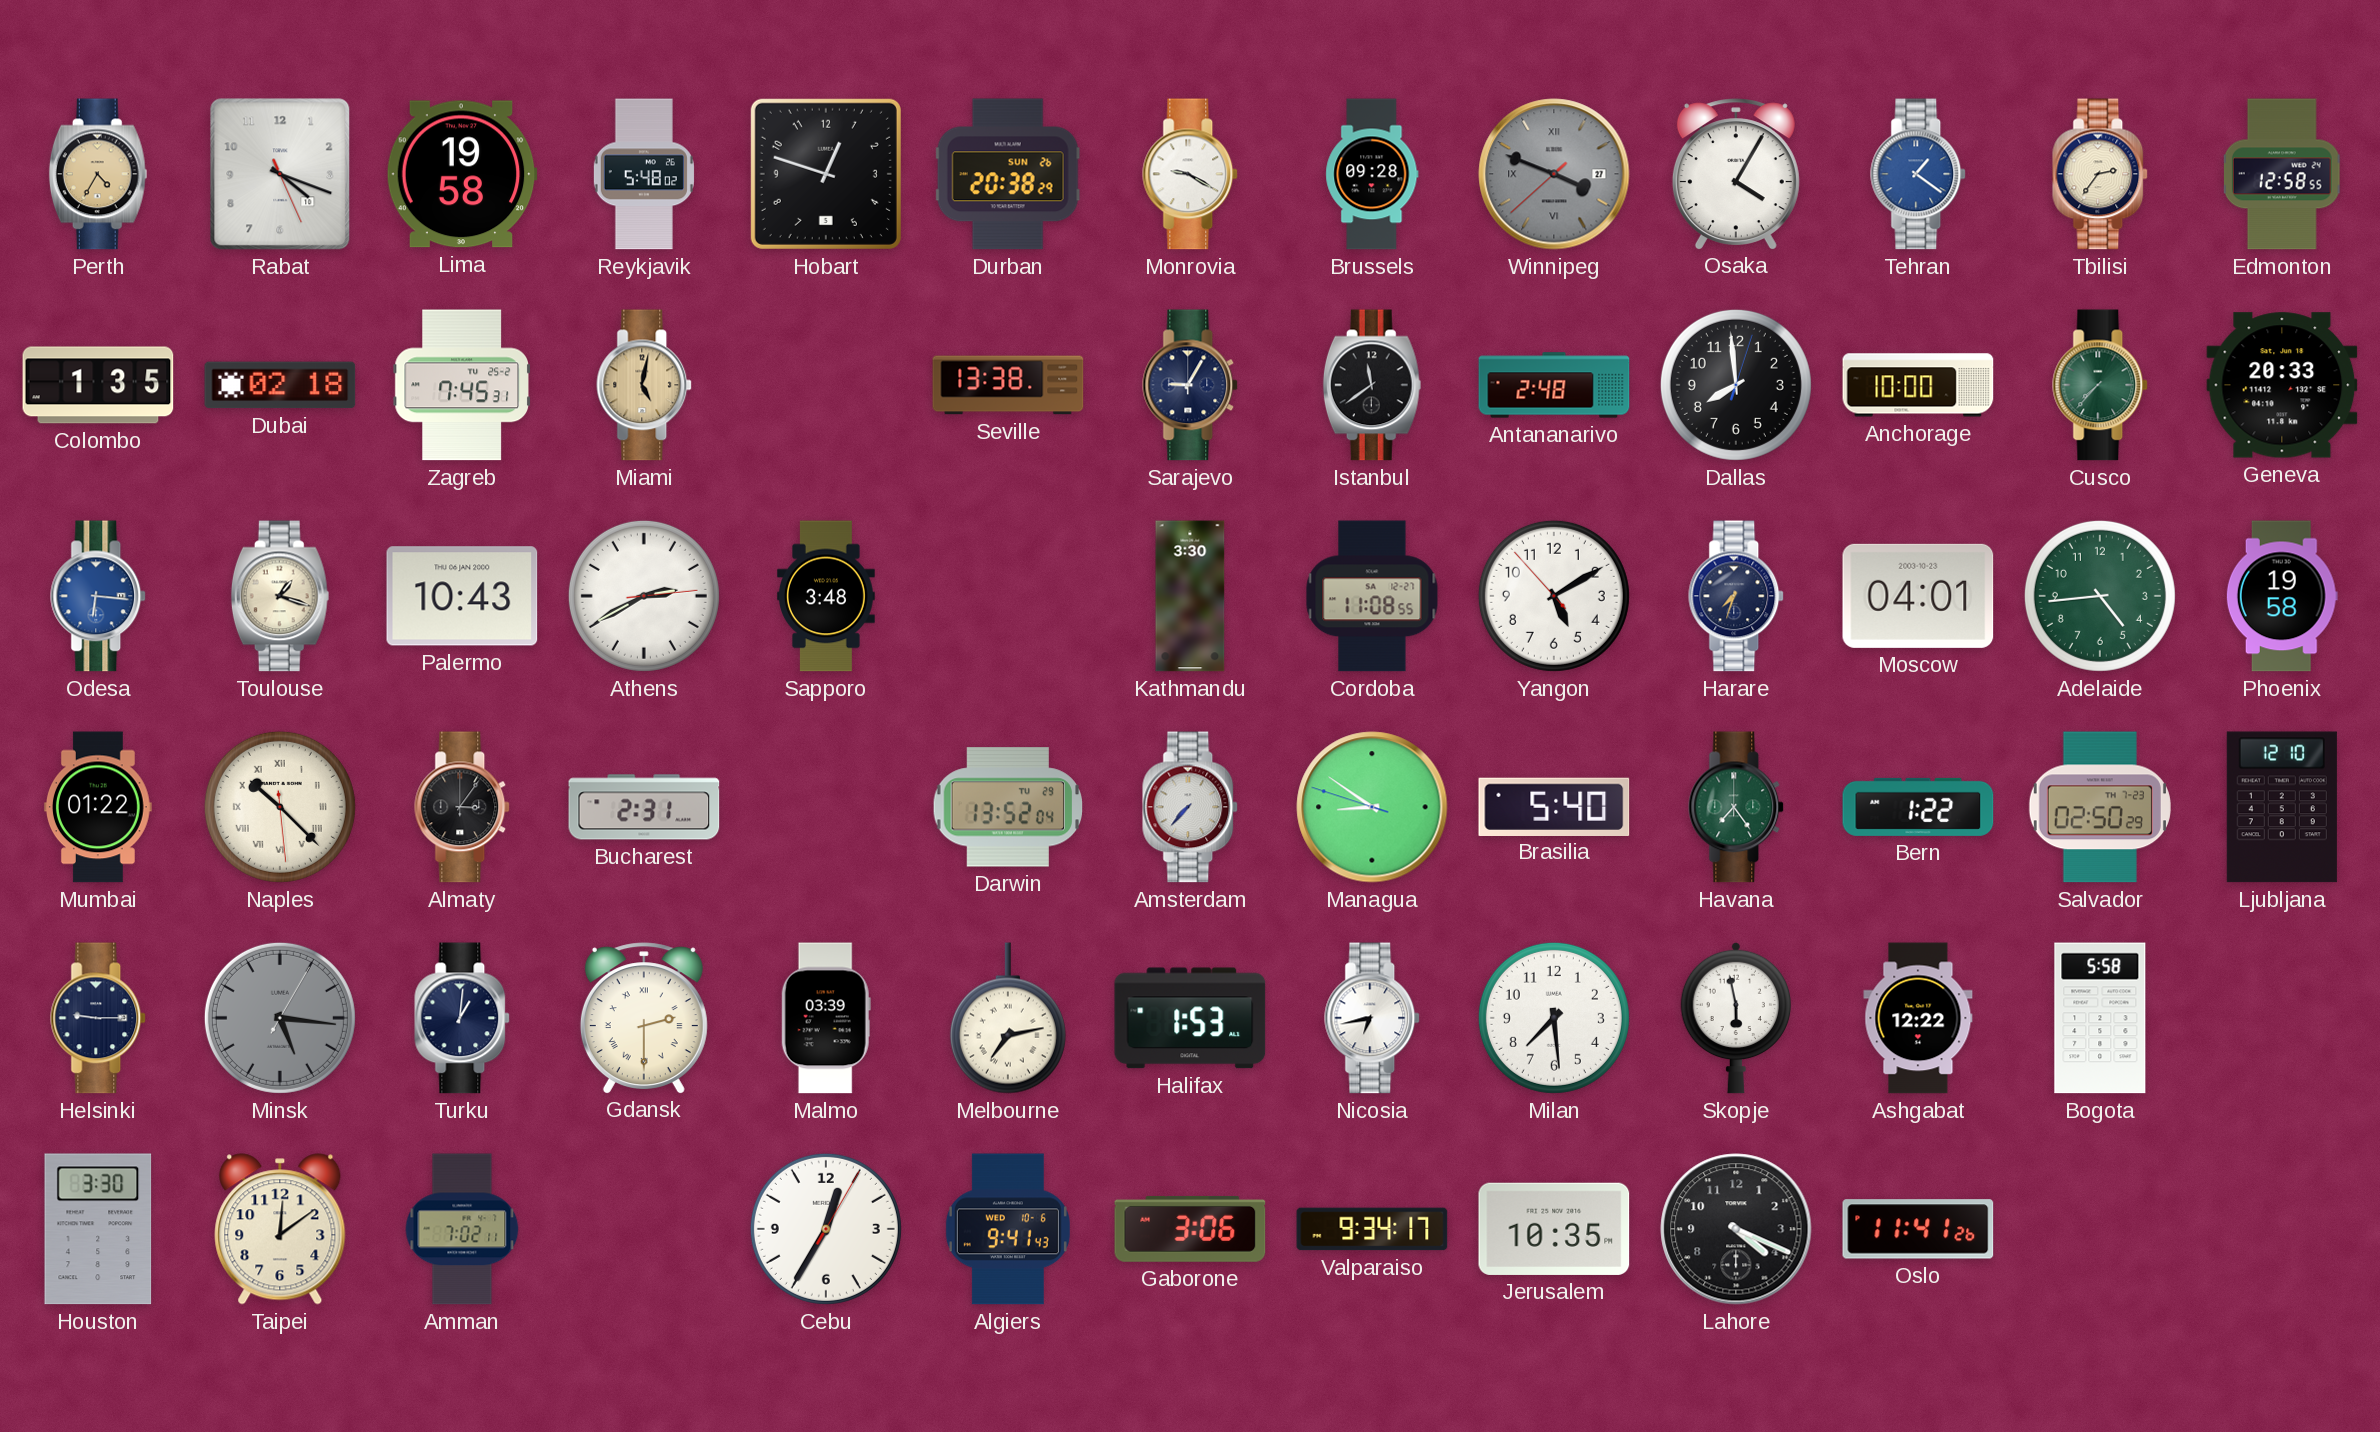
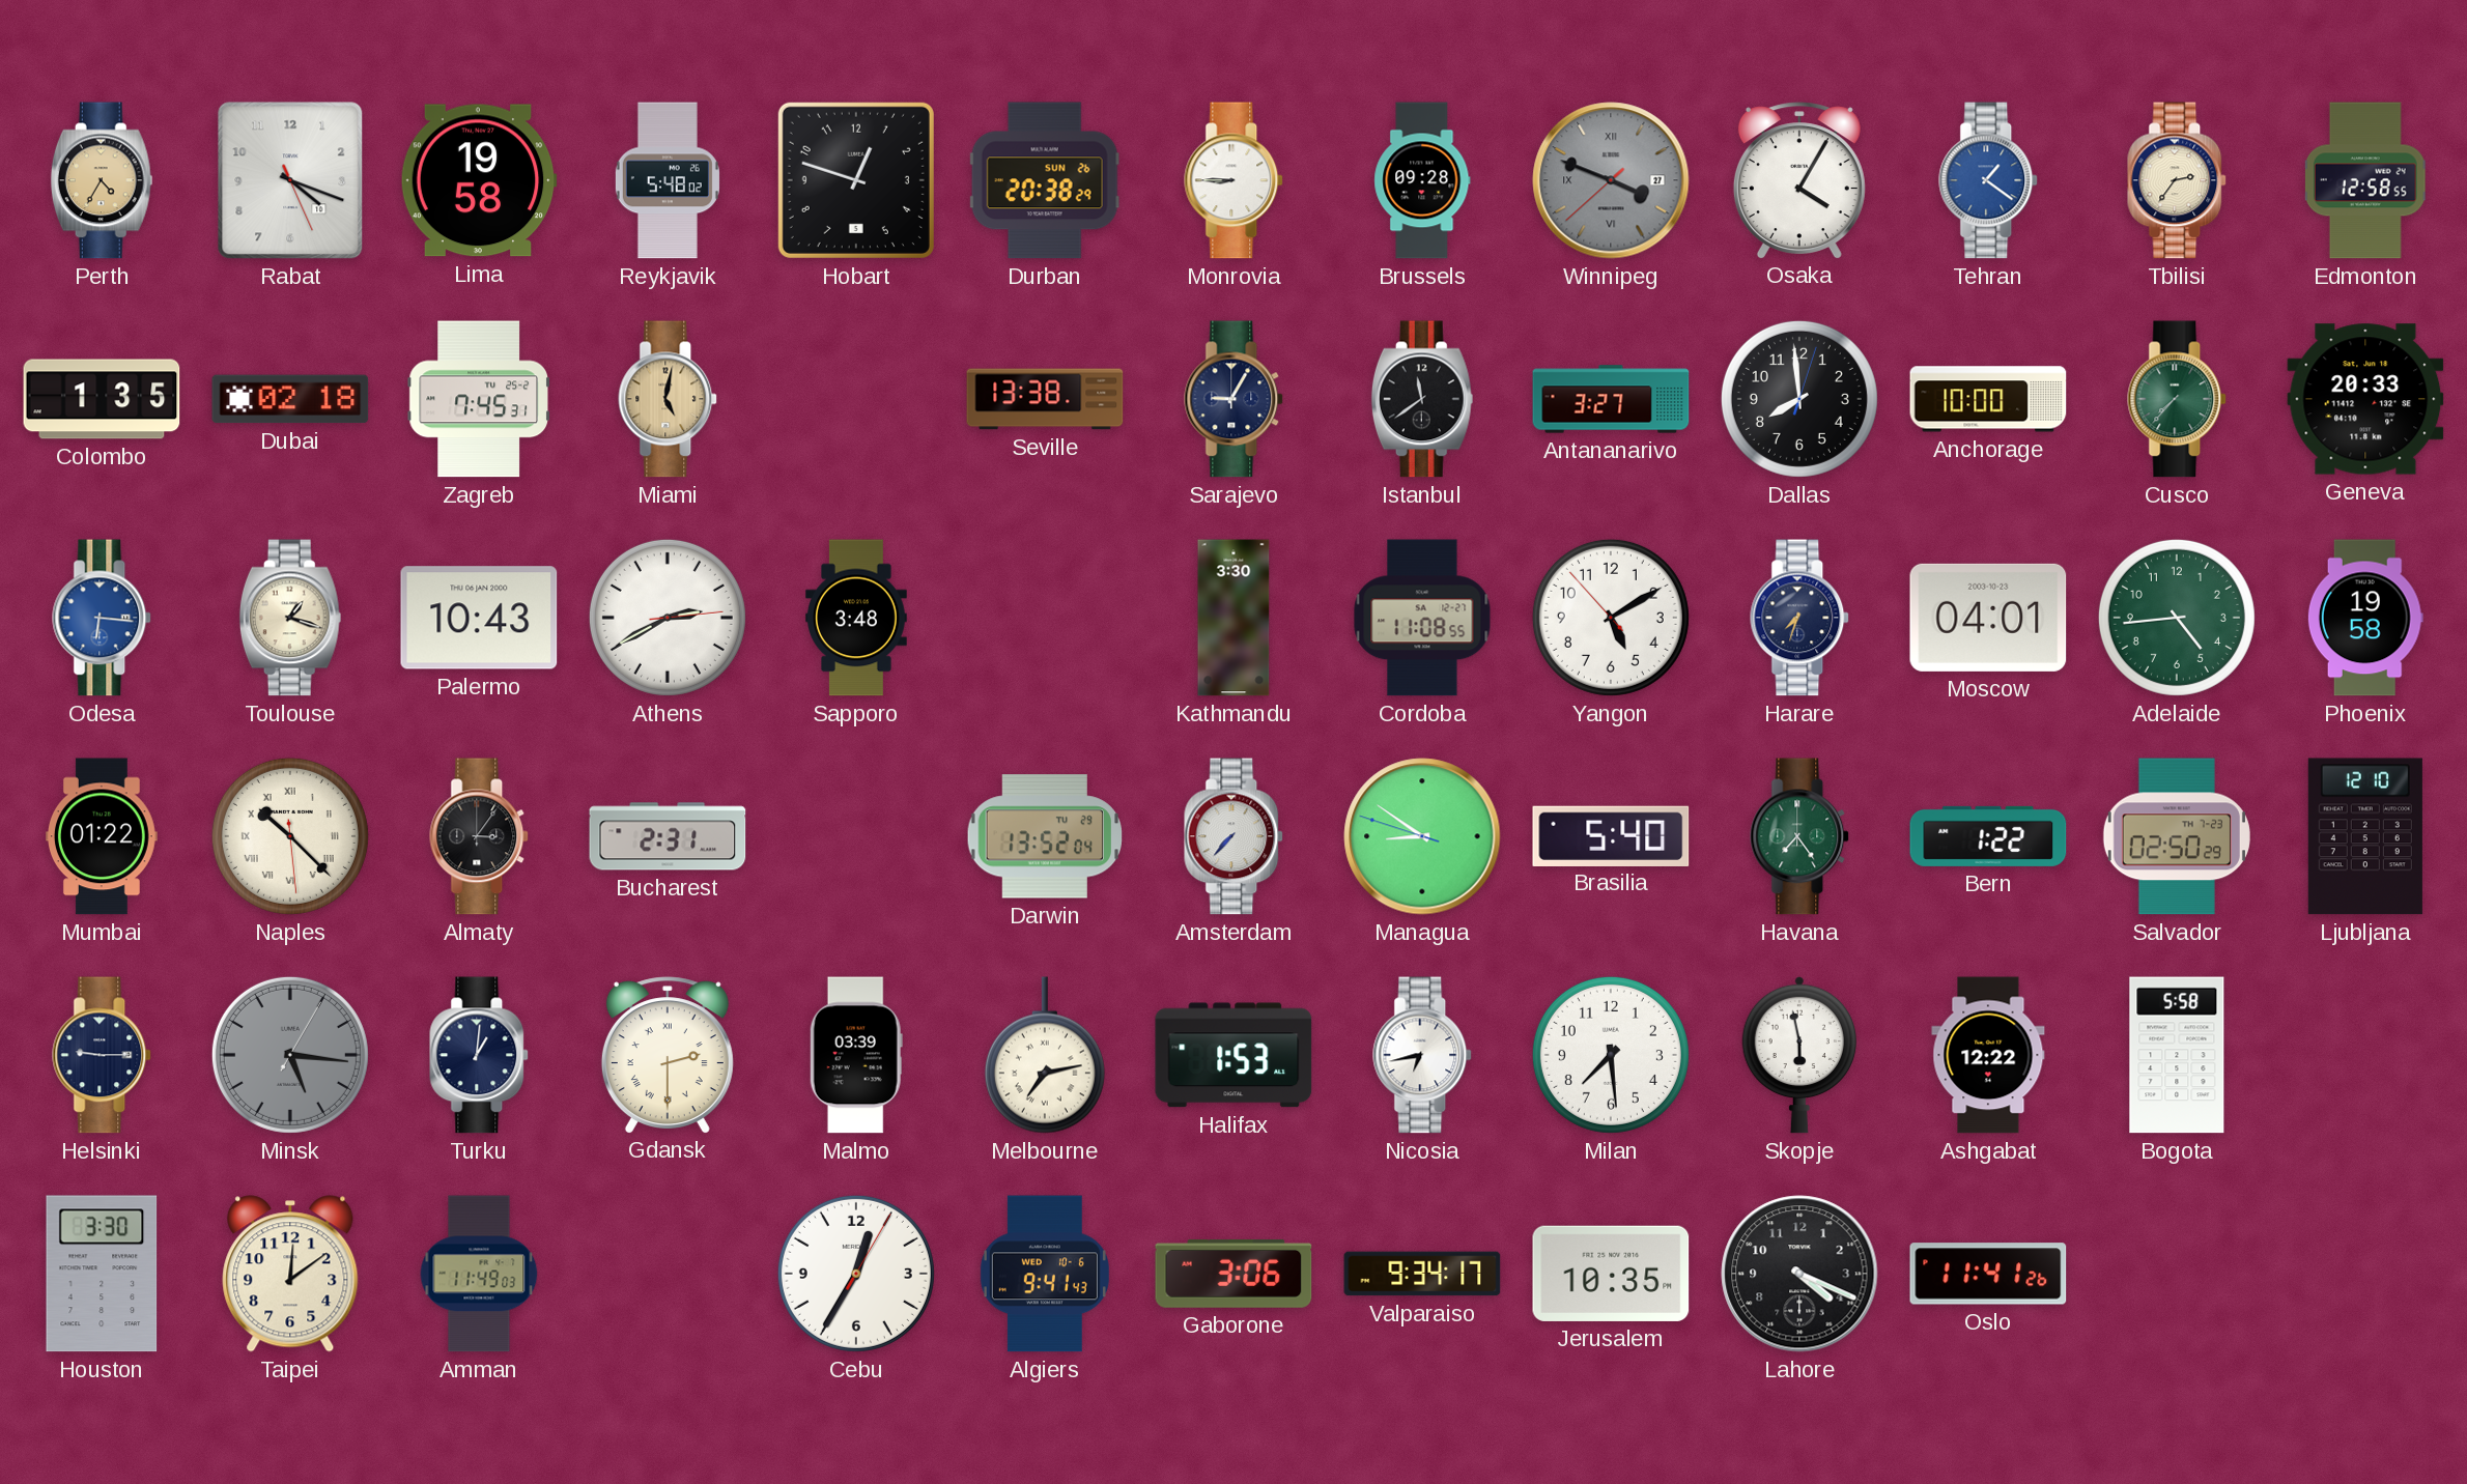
Monrovia: 9:20 -> 8:45 (1235, 180)
Antananarivo: 2:48 -> 3:27 (1611, 399)
Amman: 7:02 -> 11:49 (479, 1274)
